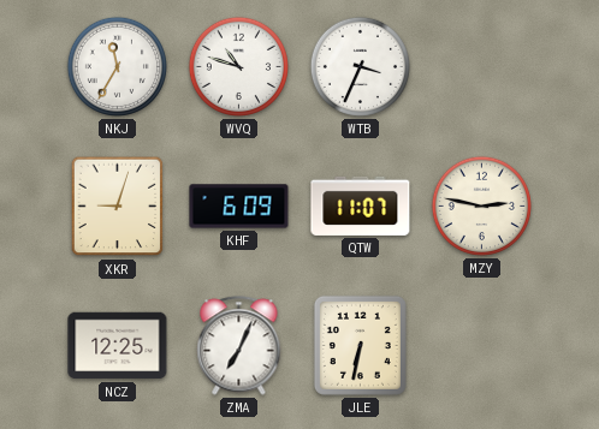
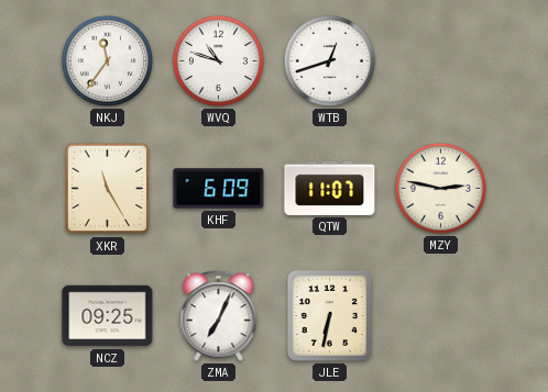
NKJ: 11:35 -> 11:36 (107, 60)
WTB: 3:34 -> 12:42 (329, 60)
XKR: 9:03 -> 11:25 (108, 189)
NCZ: 12:25 -> 09:25 (108, 316)
